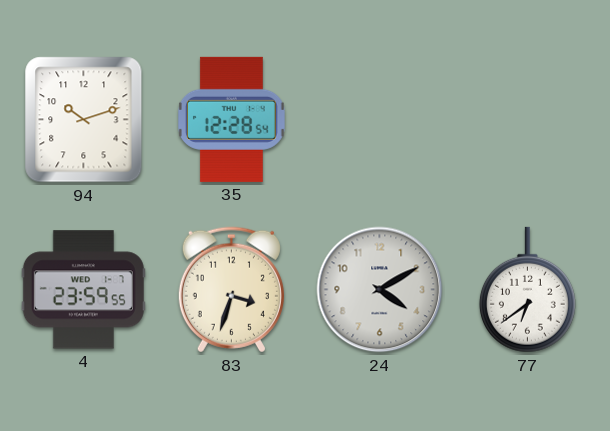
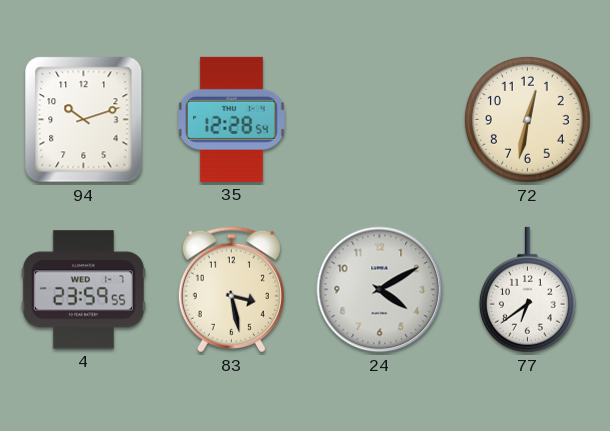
72: none -> 12:32 (527, 119)
83: 3:33 -> 3:28 (231, 290)
